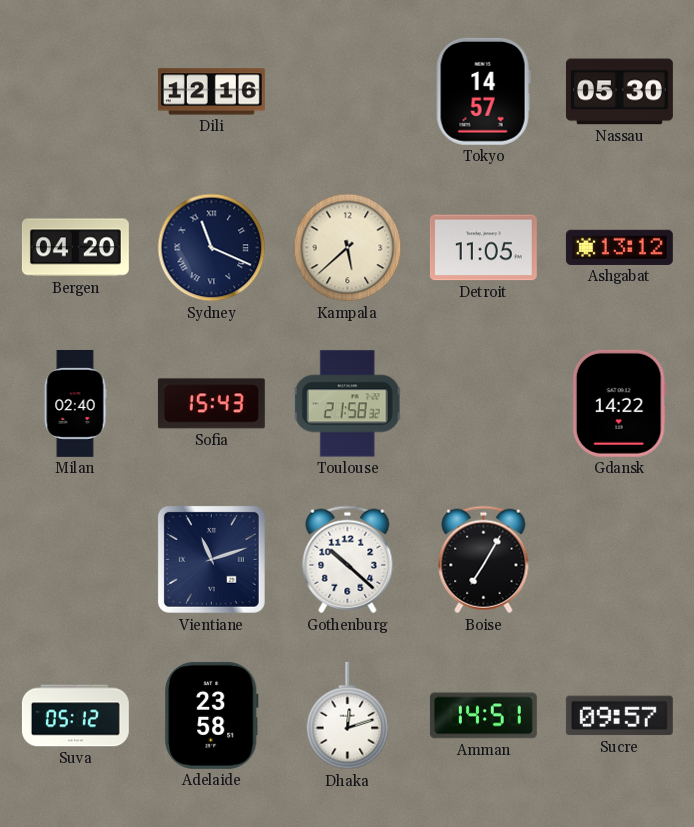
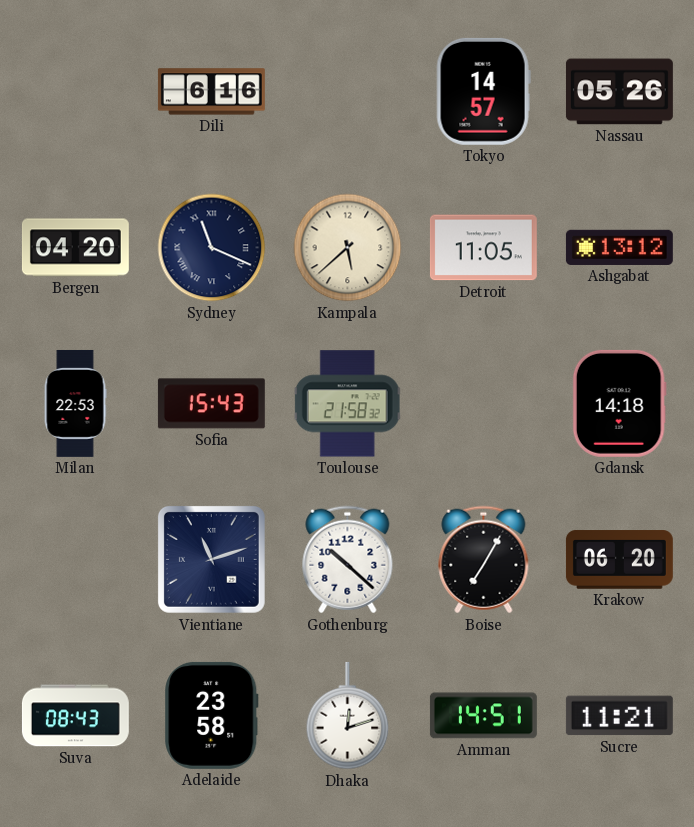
Dili: 12:16 -> 6:16 (211, 92)
Nassau: 05:30 -> 05:26 (619, 92)
Milan: 02:40 -> 22:53 (75, 403)
Gdansk: 14:22 -> 14:18 (619, 403)
Krakow: none -> 06:20 (619, 560)
Suva: 05:12 -> 08:43 (75, 716)
Sucre: 09:57 -> 11:21 (619, 716)
